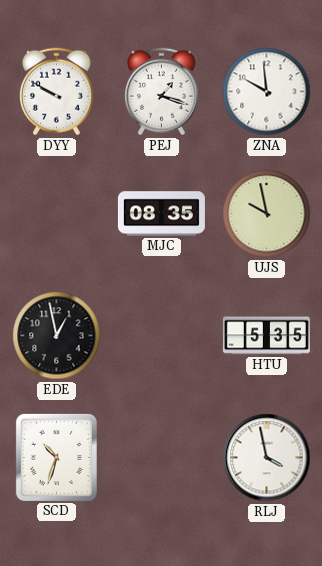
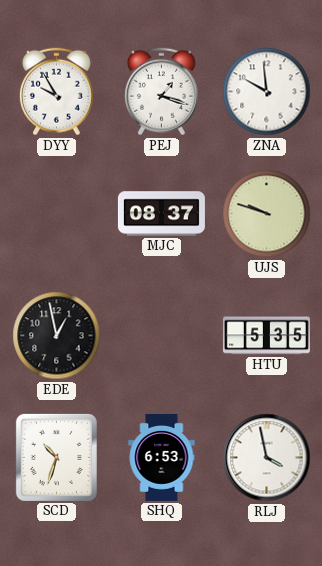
DYY: 9:50 -> 9:55 (56, 92)
MJC: 08:35 -> 08:37 (161, 214)
UJS: 9:58 -> 9:48 (267, 214)
SHQ: none -> 6:53 (162, 457)
